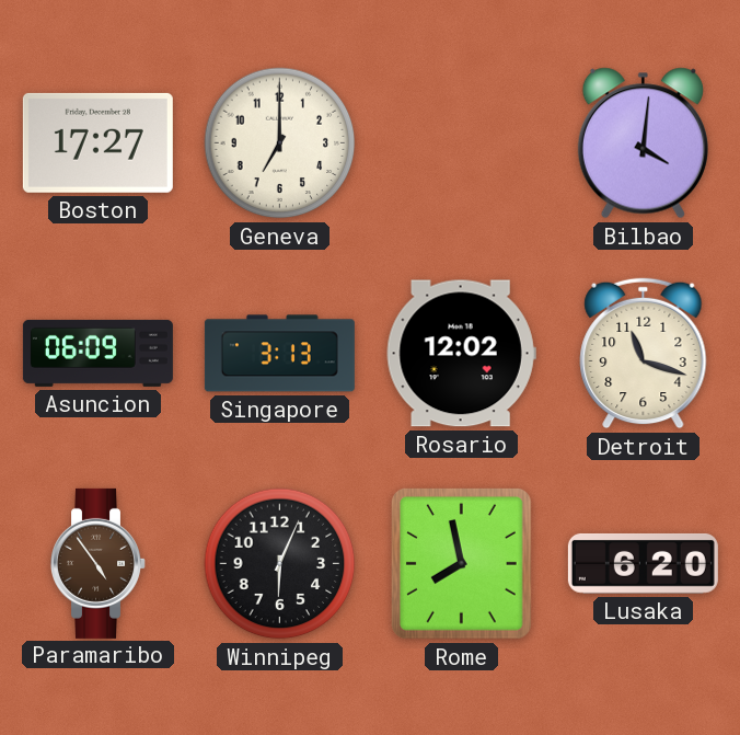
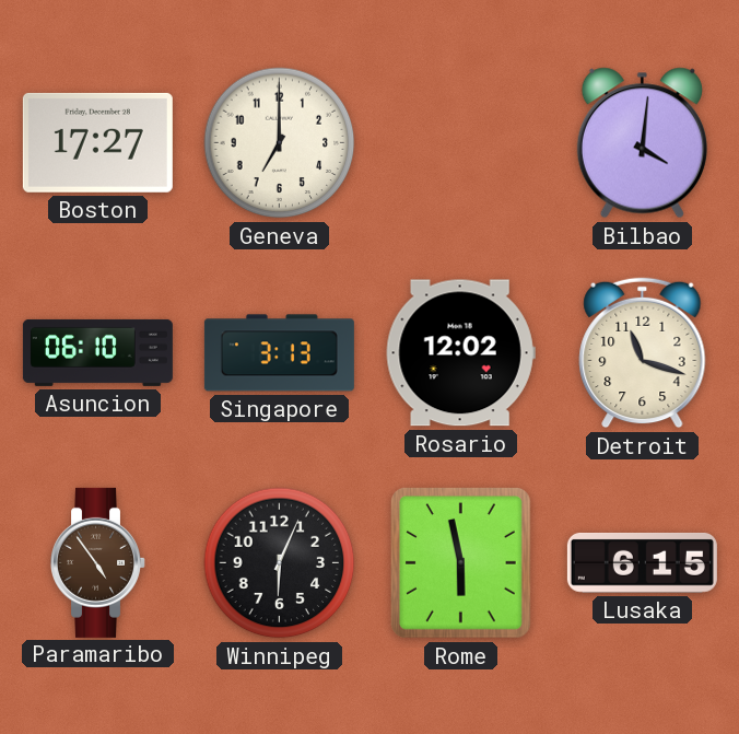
Asuncion: 06:09 -> 06:10 (97, 352)
Rome: 7:58 -> 5:58 (461, 563)
Lusaka: 6:20 -> 6:15 (642, 562)
